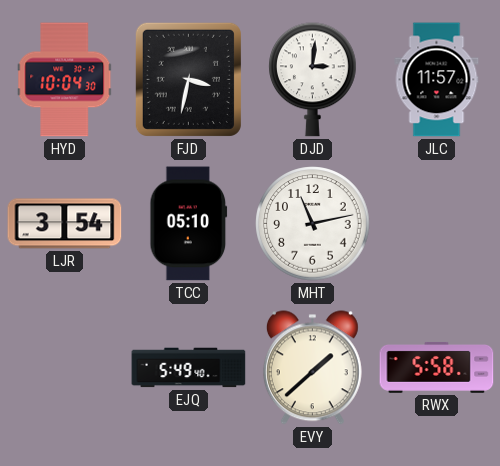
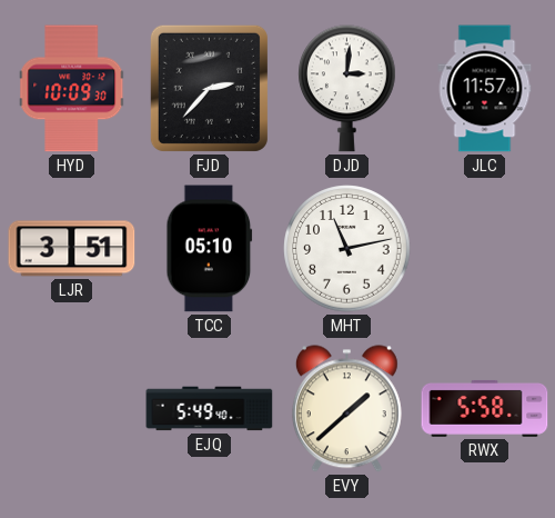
HYD: 10:04 -> 10:09 (72, 89)
FJD: 3:32 -> 2:37 (209, 88)
LJR: 3:54 -> 3:51 (72, 249)
